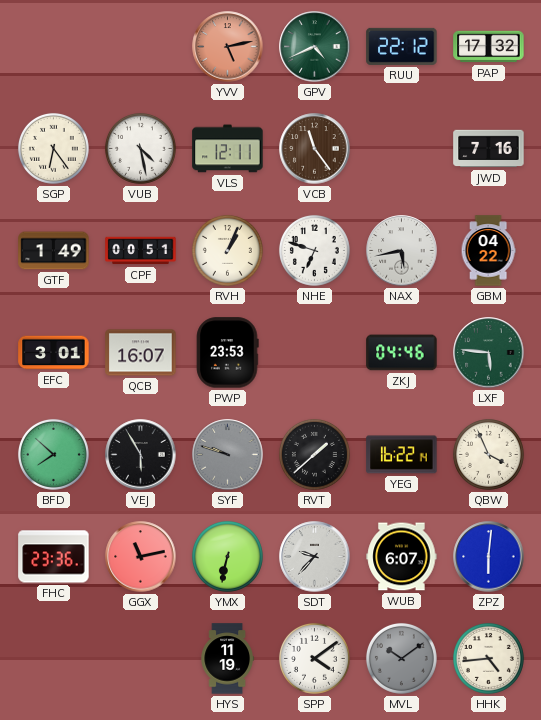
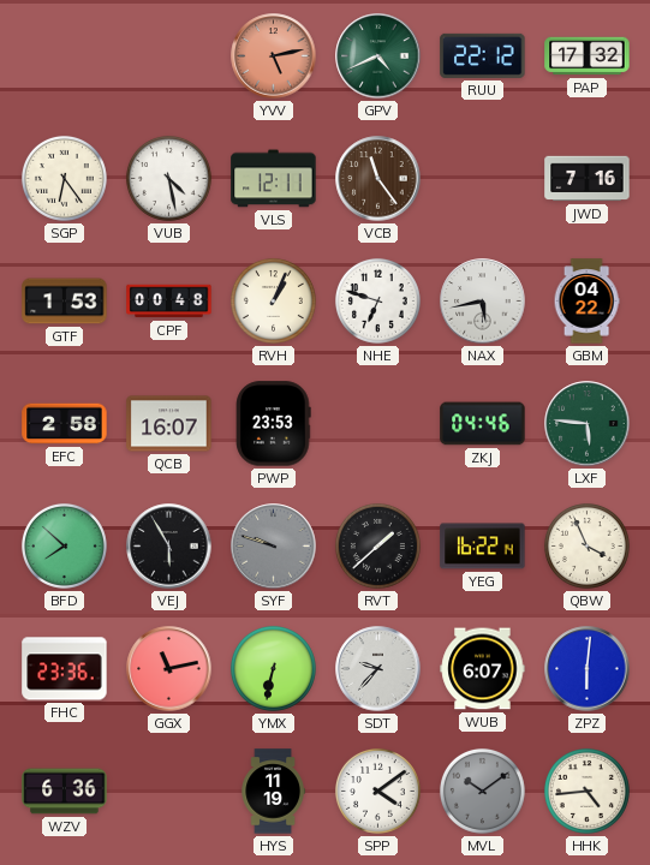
GTF: 1:49 -> 1:53 (65, 302)
CPF: 00:51 -> 00:48 (169, 302)
EFC: 3:01 -> 2:58 (65, 424)
WZV: none -> 6:36 (65, 792)
